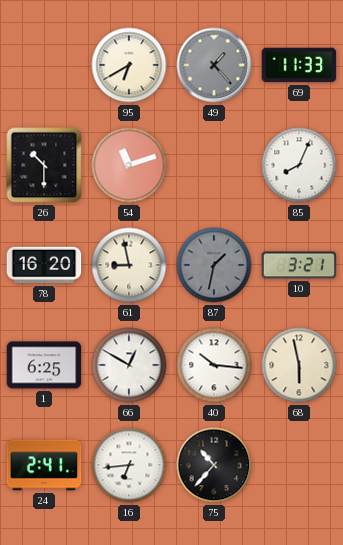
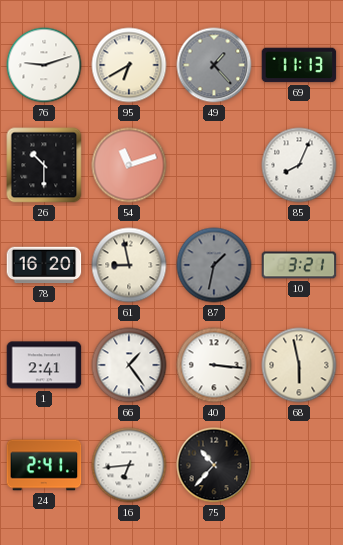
76: none -> 9:12 (44, 65)
69: 11:33 -> 11:13 (299, 65)
1: 6:25 -> 2:41 (44, 365)
66: 12:50 -> 1:24 (129, 365)
40: 10:16 -> 3:16 (214, 365)
